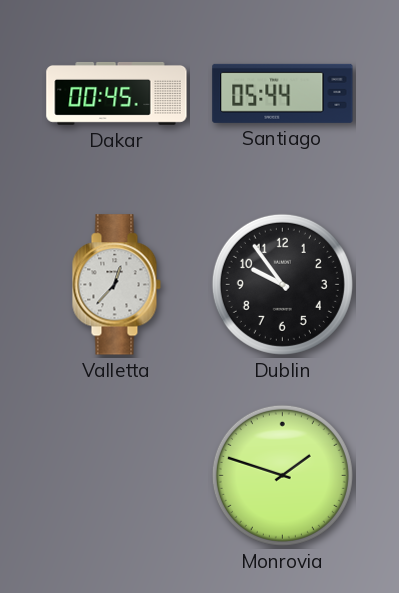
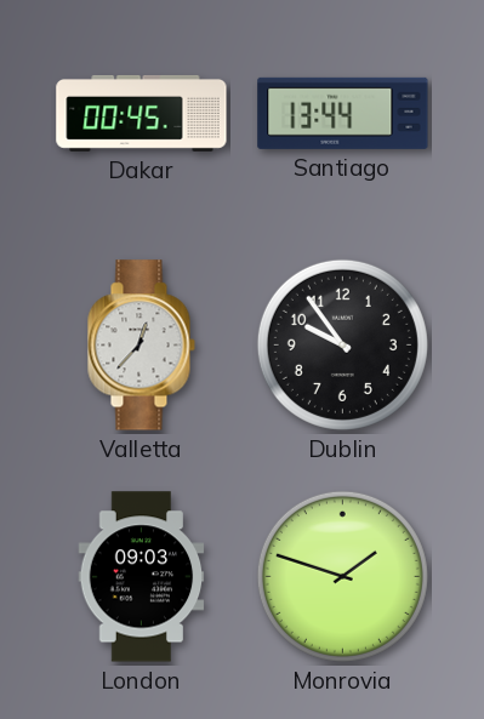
Santiago: 05:44 -> 13:44 (343, 113)
London: none -> 09:03 (142, 577)
